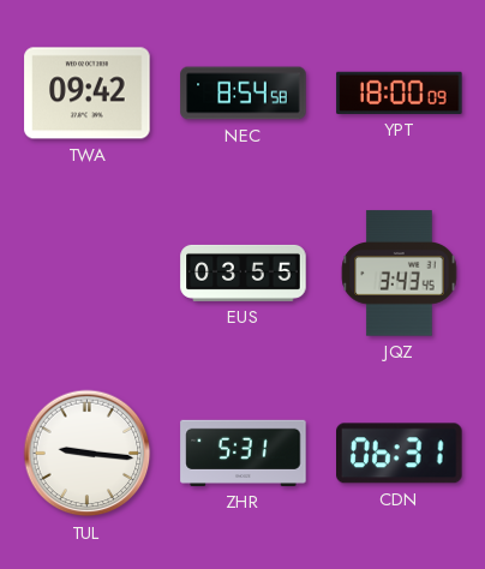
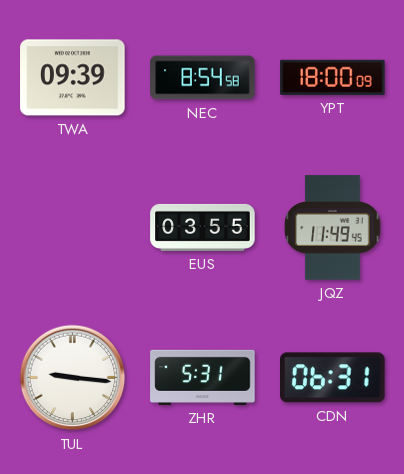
TWA: 09:42 -> 09:39 (73, 78)
JQZ: 3:43 -> 11:49 (333, 228)
